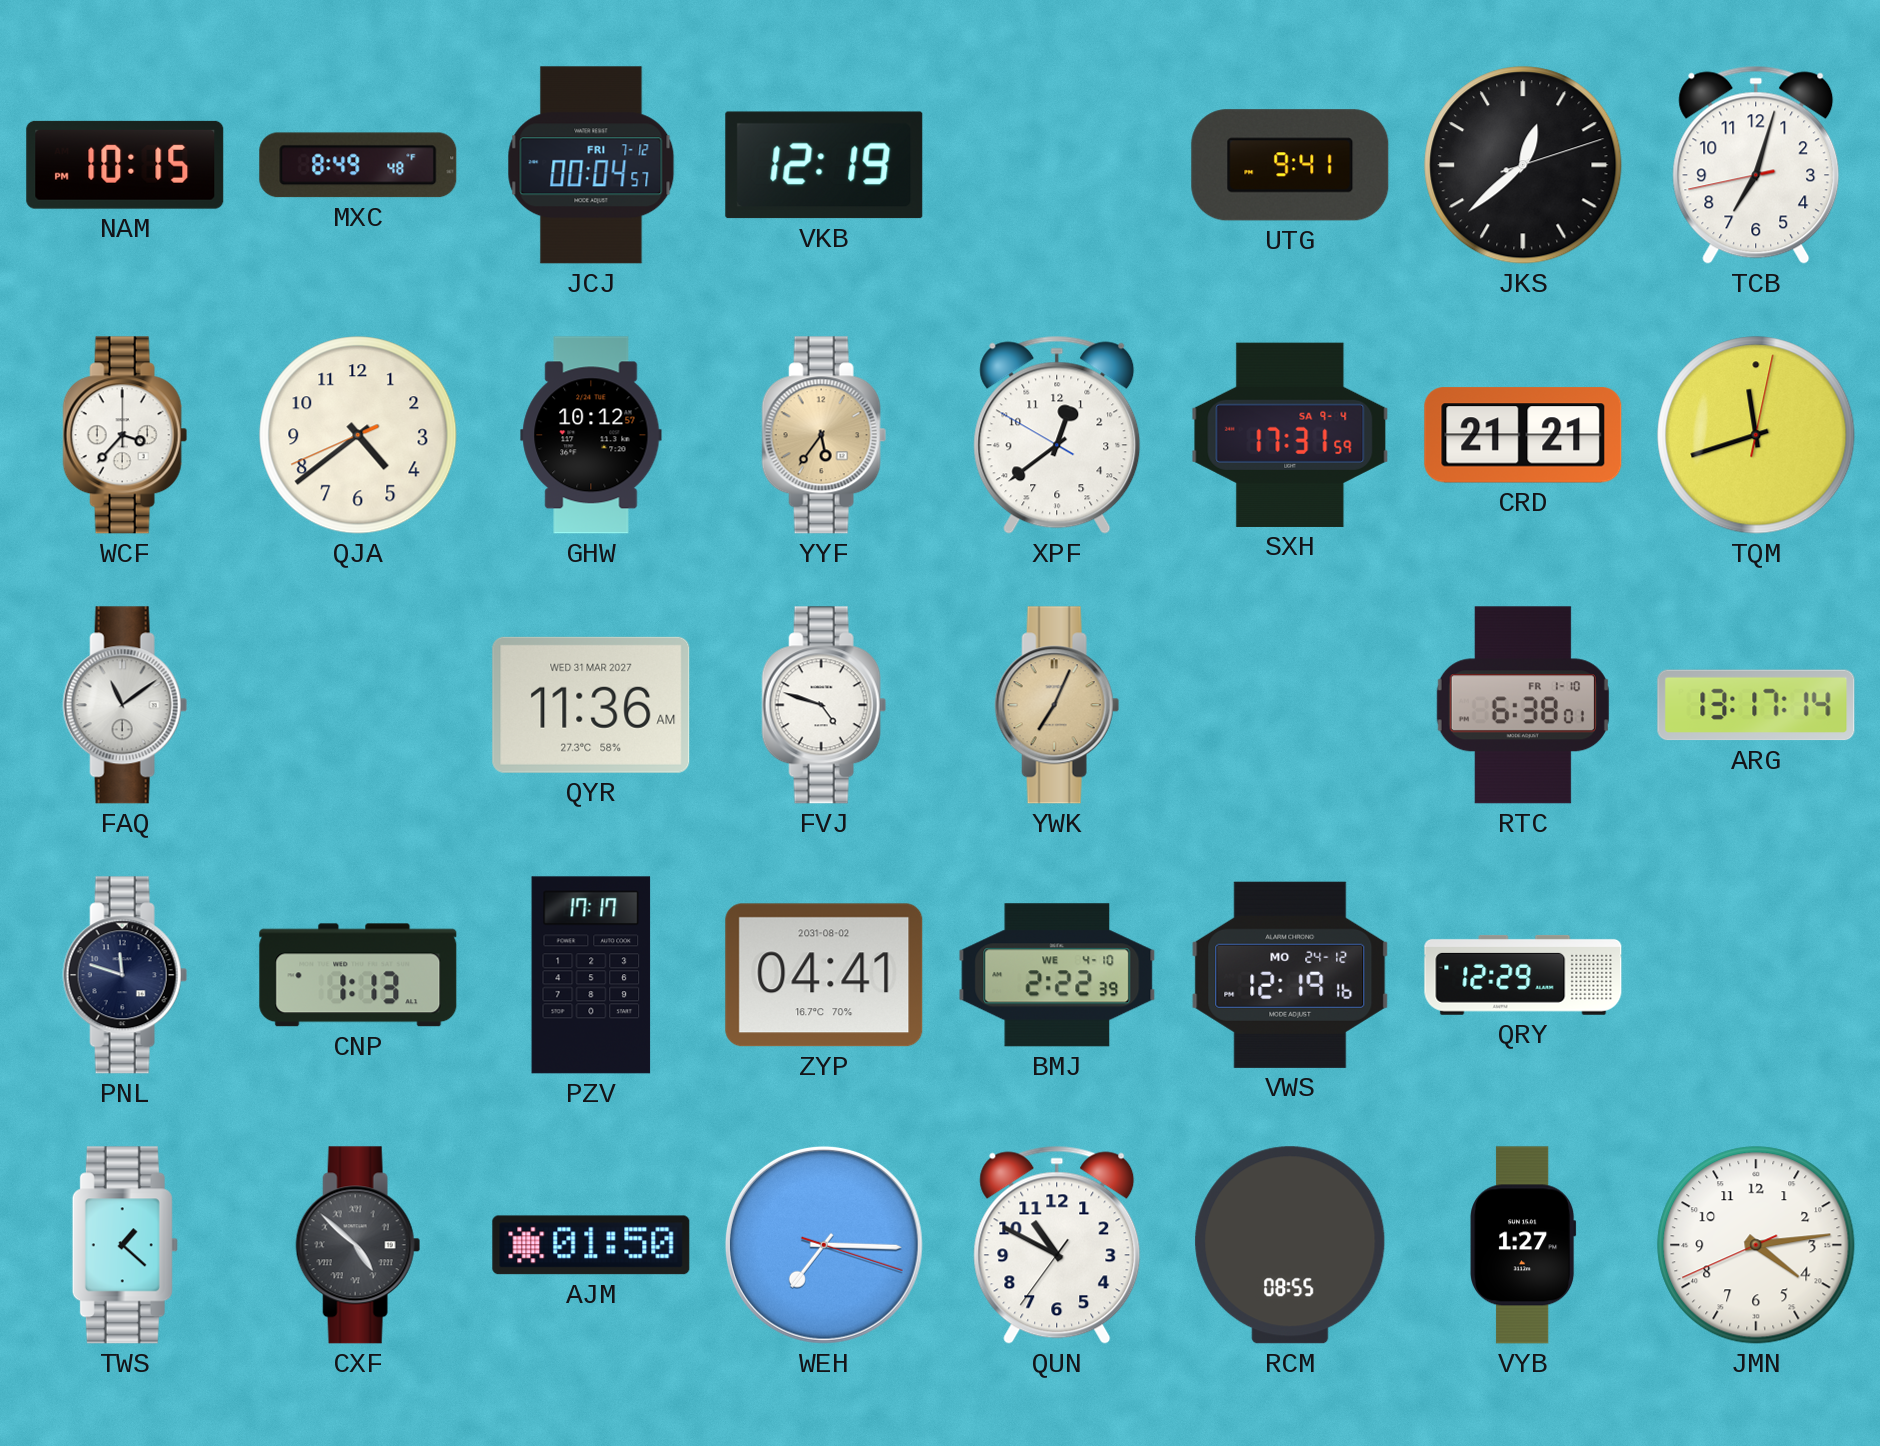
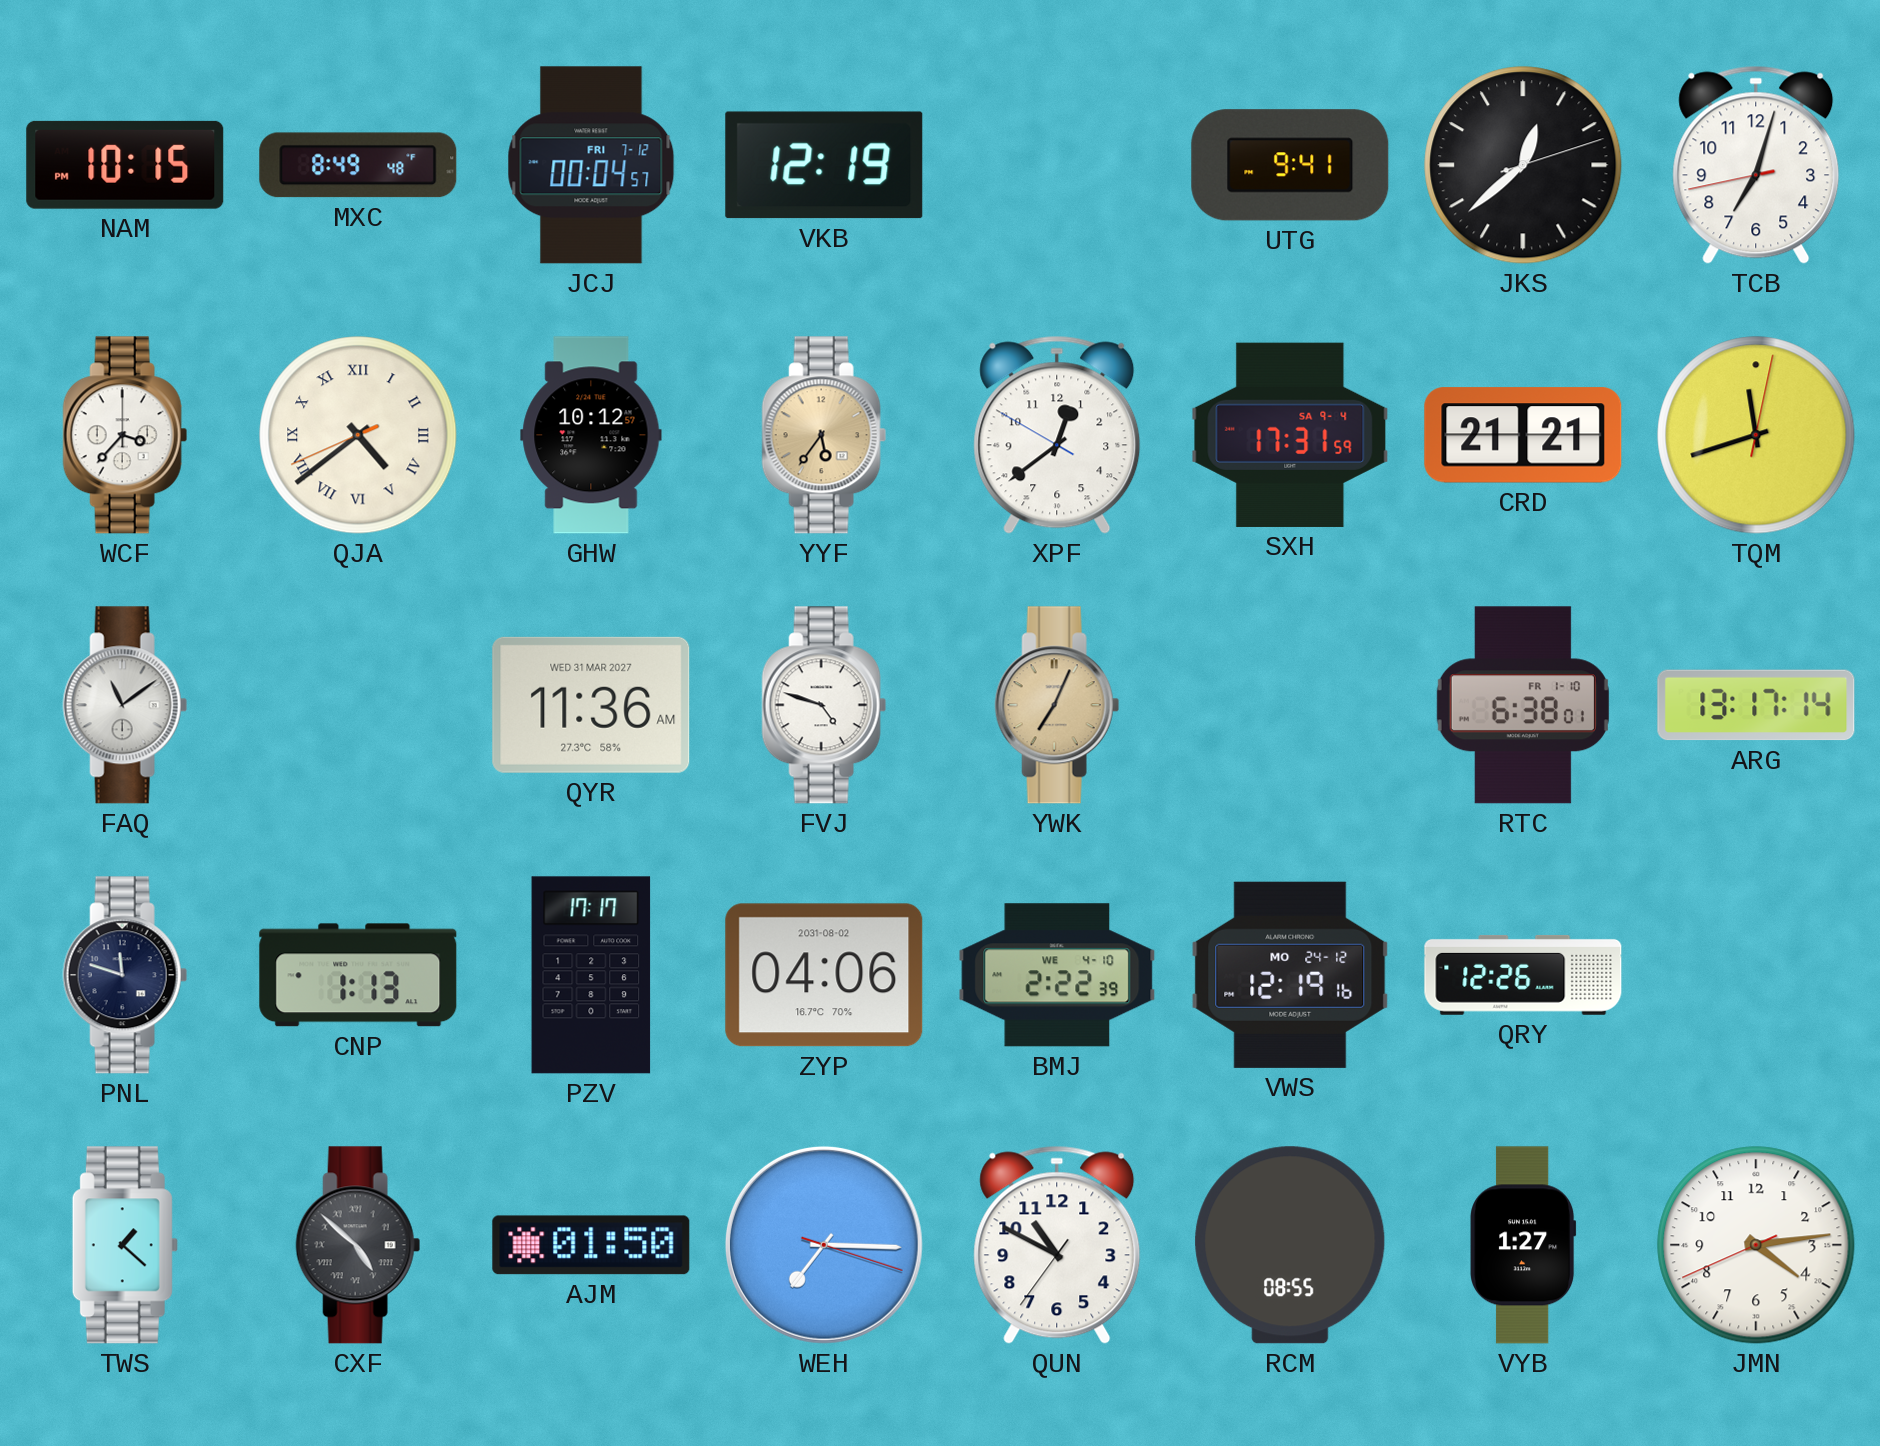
QJA numerals: Arabic -> Roman (358, 435)
ZYP: 04:41 -> 04:06 (824, 975)
QRY: 12:29 -> 12:26 (1523, 975)
